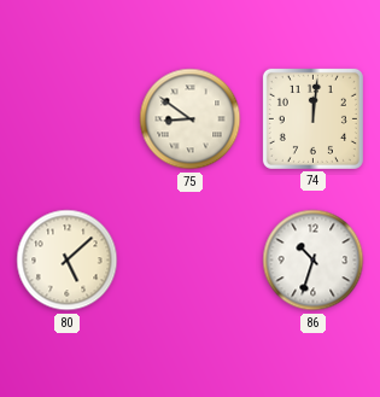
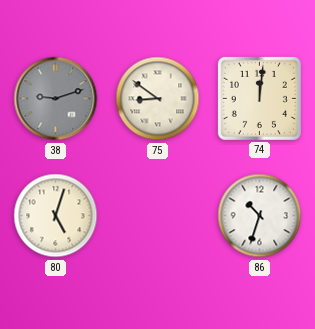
38: none -> 9:12 (56, 99)
80: 5:08 -> 5:03 (56, 216)
